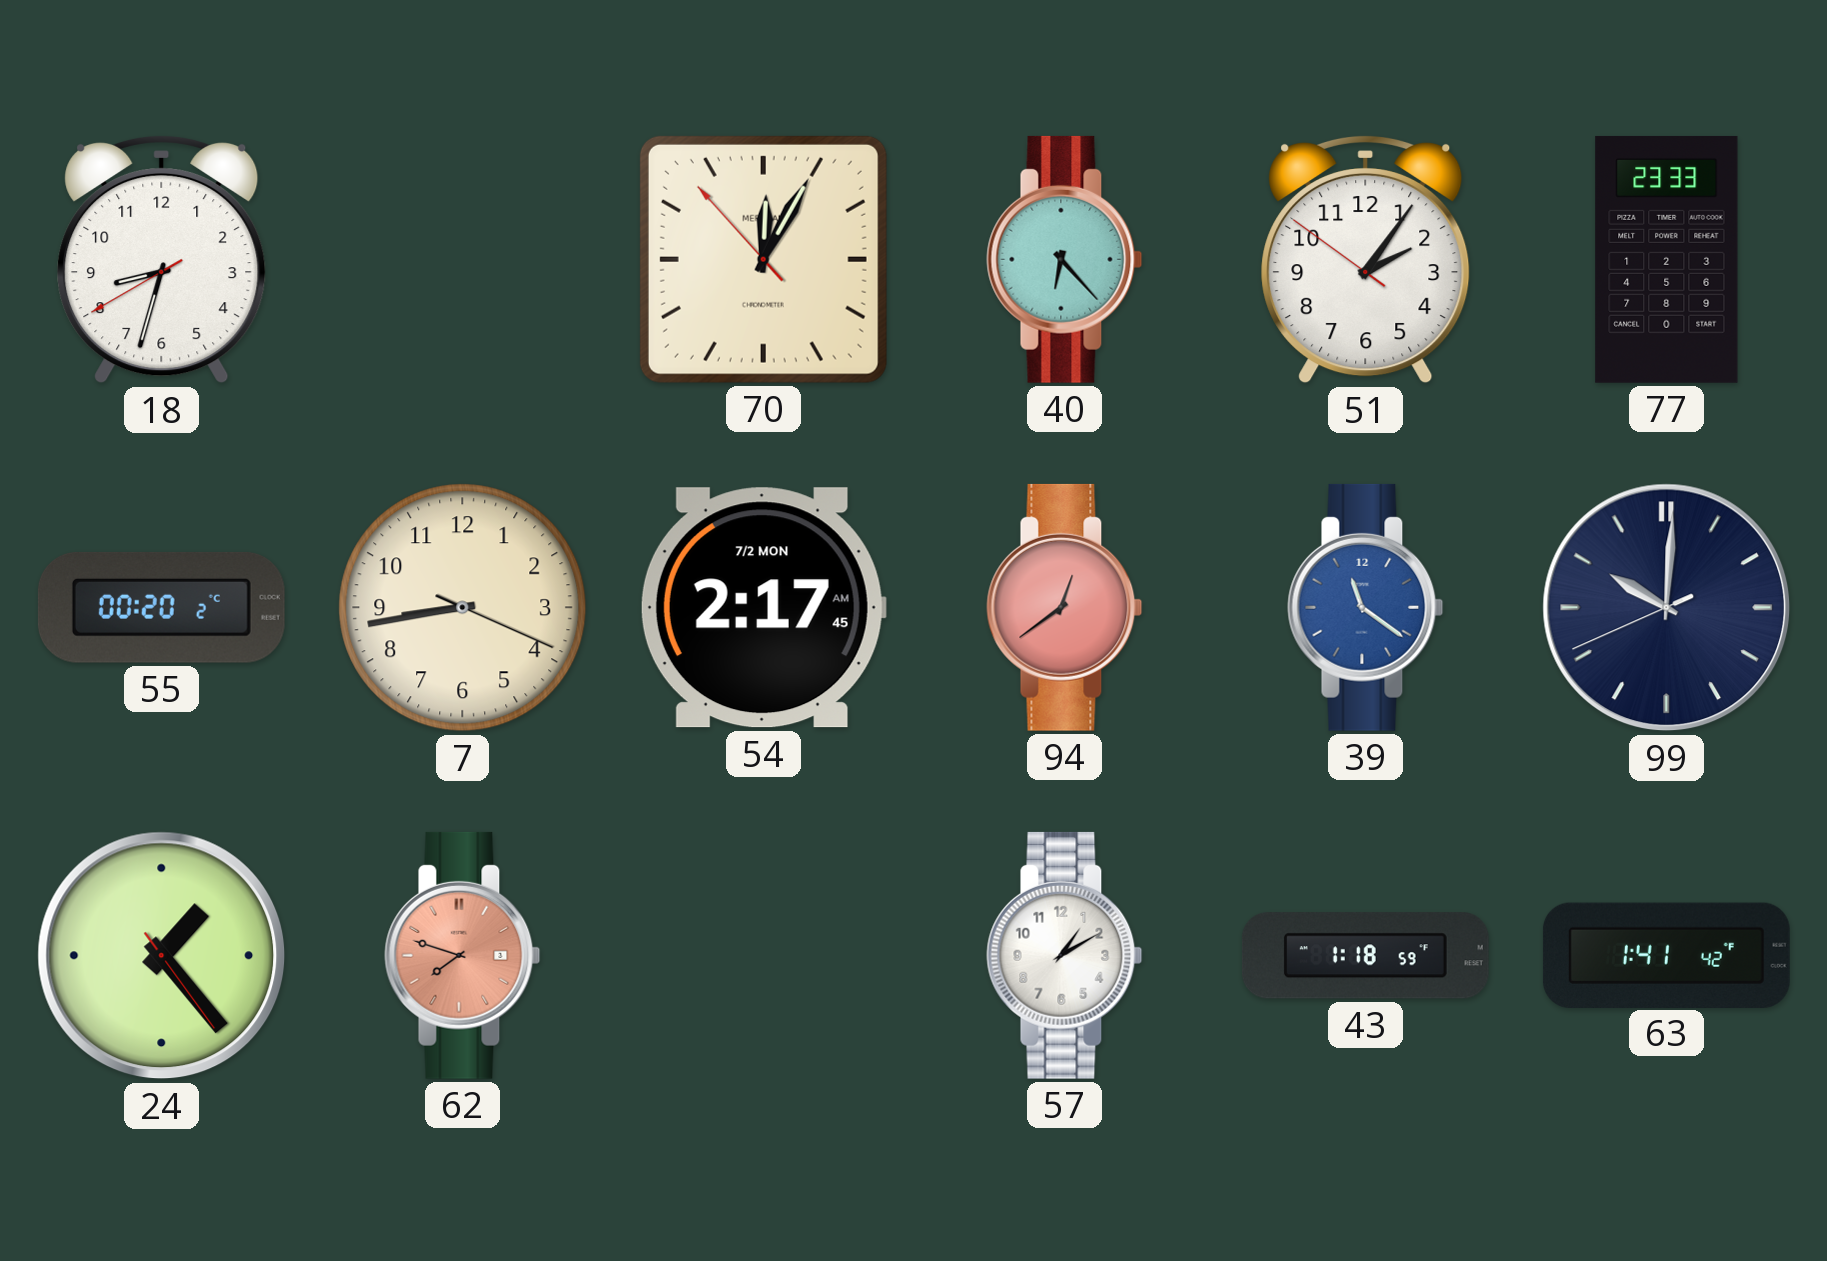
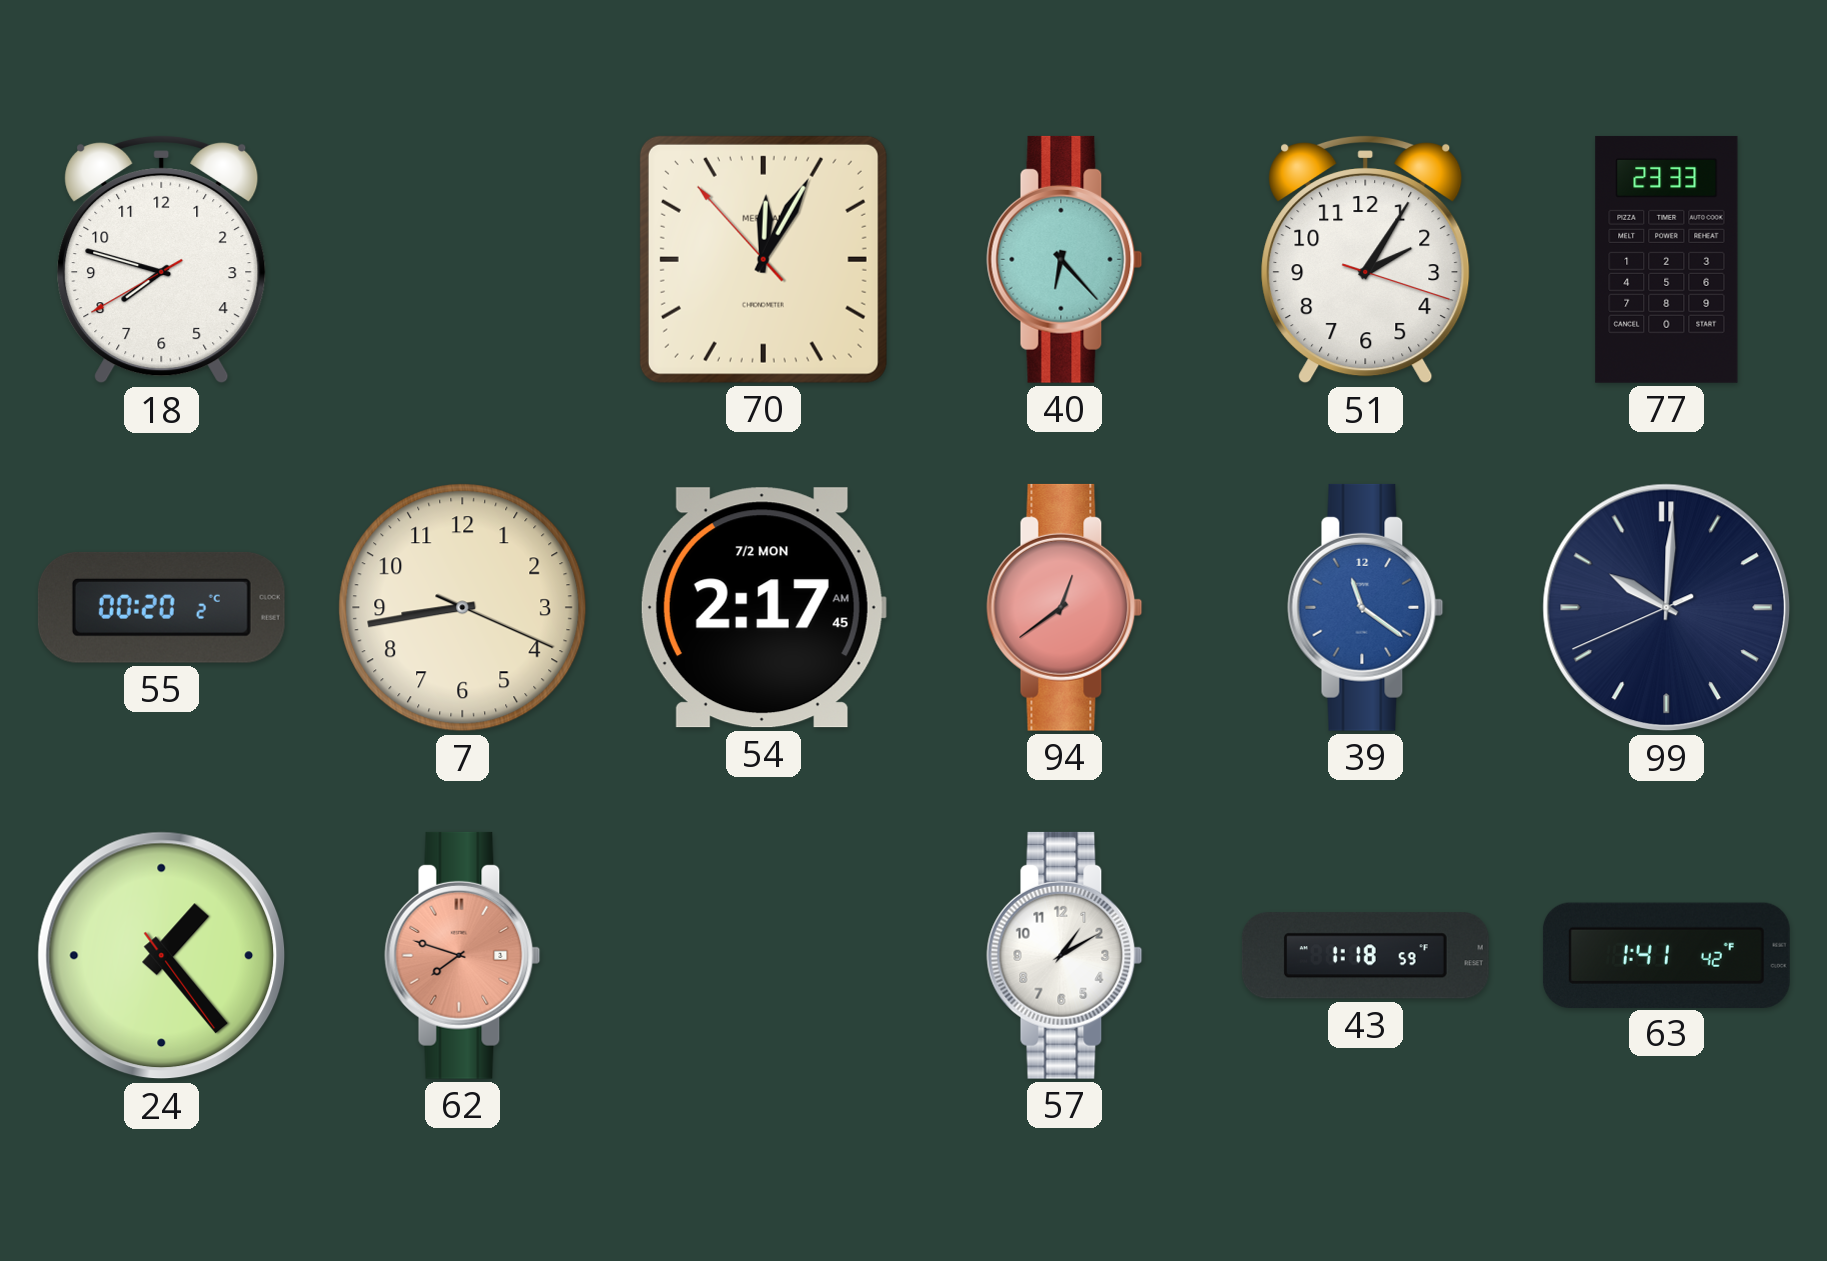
18: 8:32 -> 7:47 (162, 259)
51: 2:05:51 -> 2:05:18 (1366, 259)
